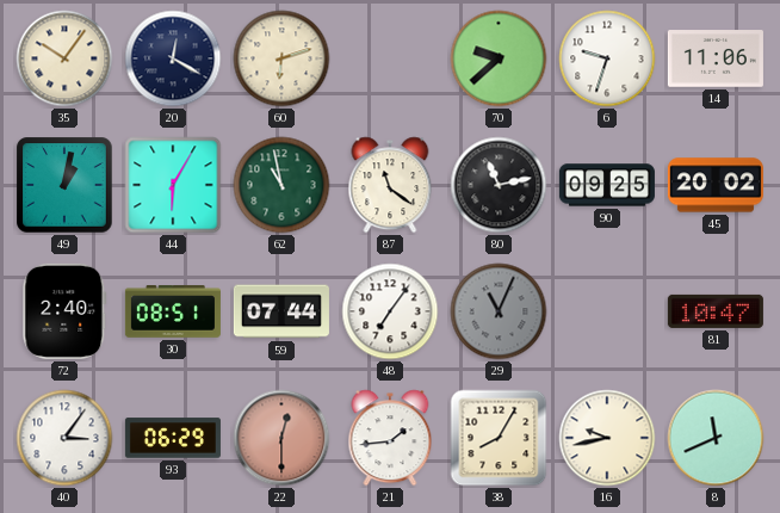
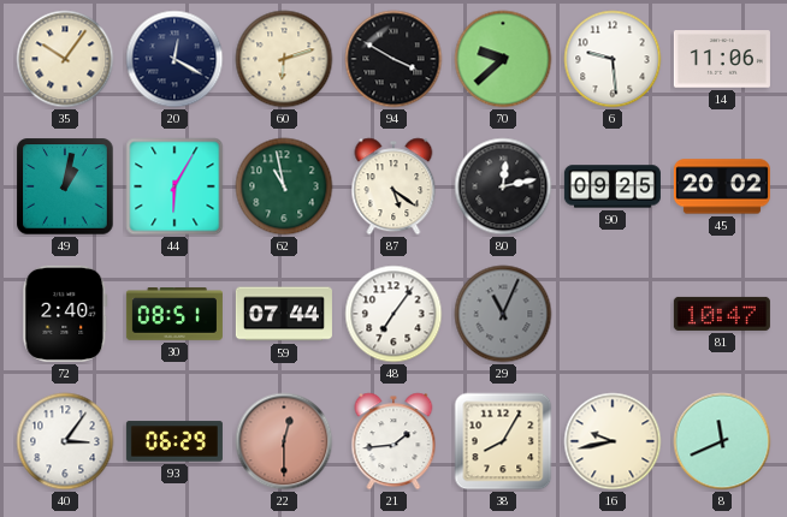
94: none -> 3:50 (393, 59)
6: 9:33 -> 9:29 (613, 59)
87: 11:21 -> 5:21 (393, 186)
80: 11:13 -> 12:13 (503, 186)
